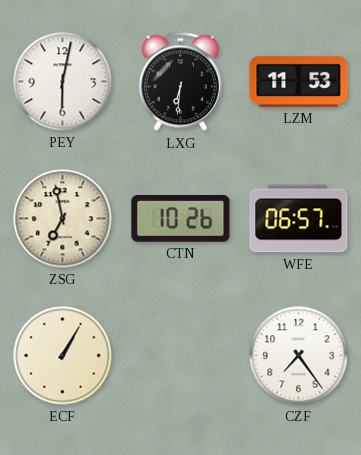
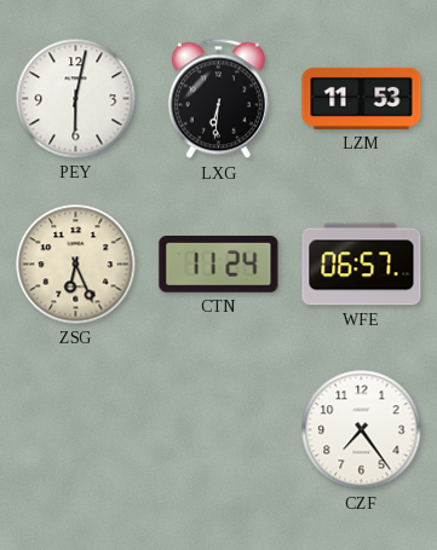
ZSG: 6:58 -> 6:26 (76, 265)
CTN: 10:26 -> 11:24 (219, 265)
ECF: 1:05 -> none (63, 356)
